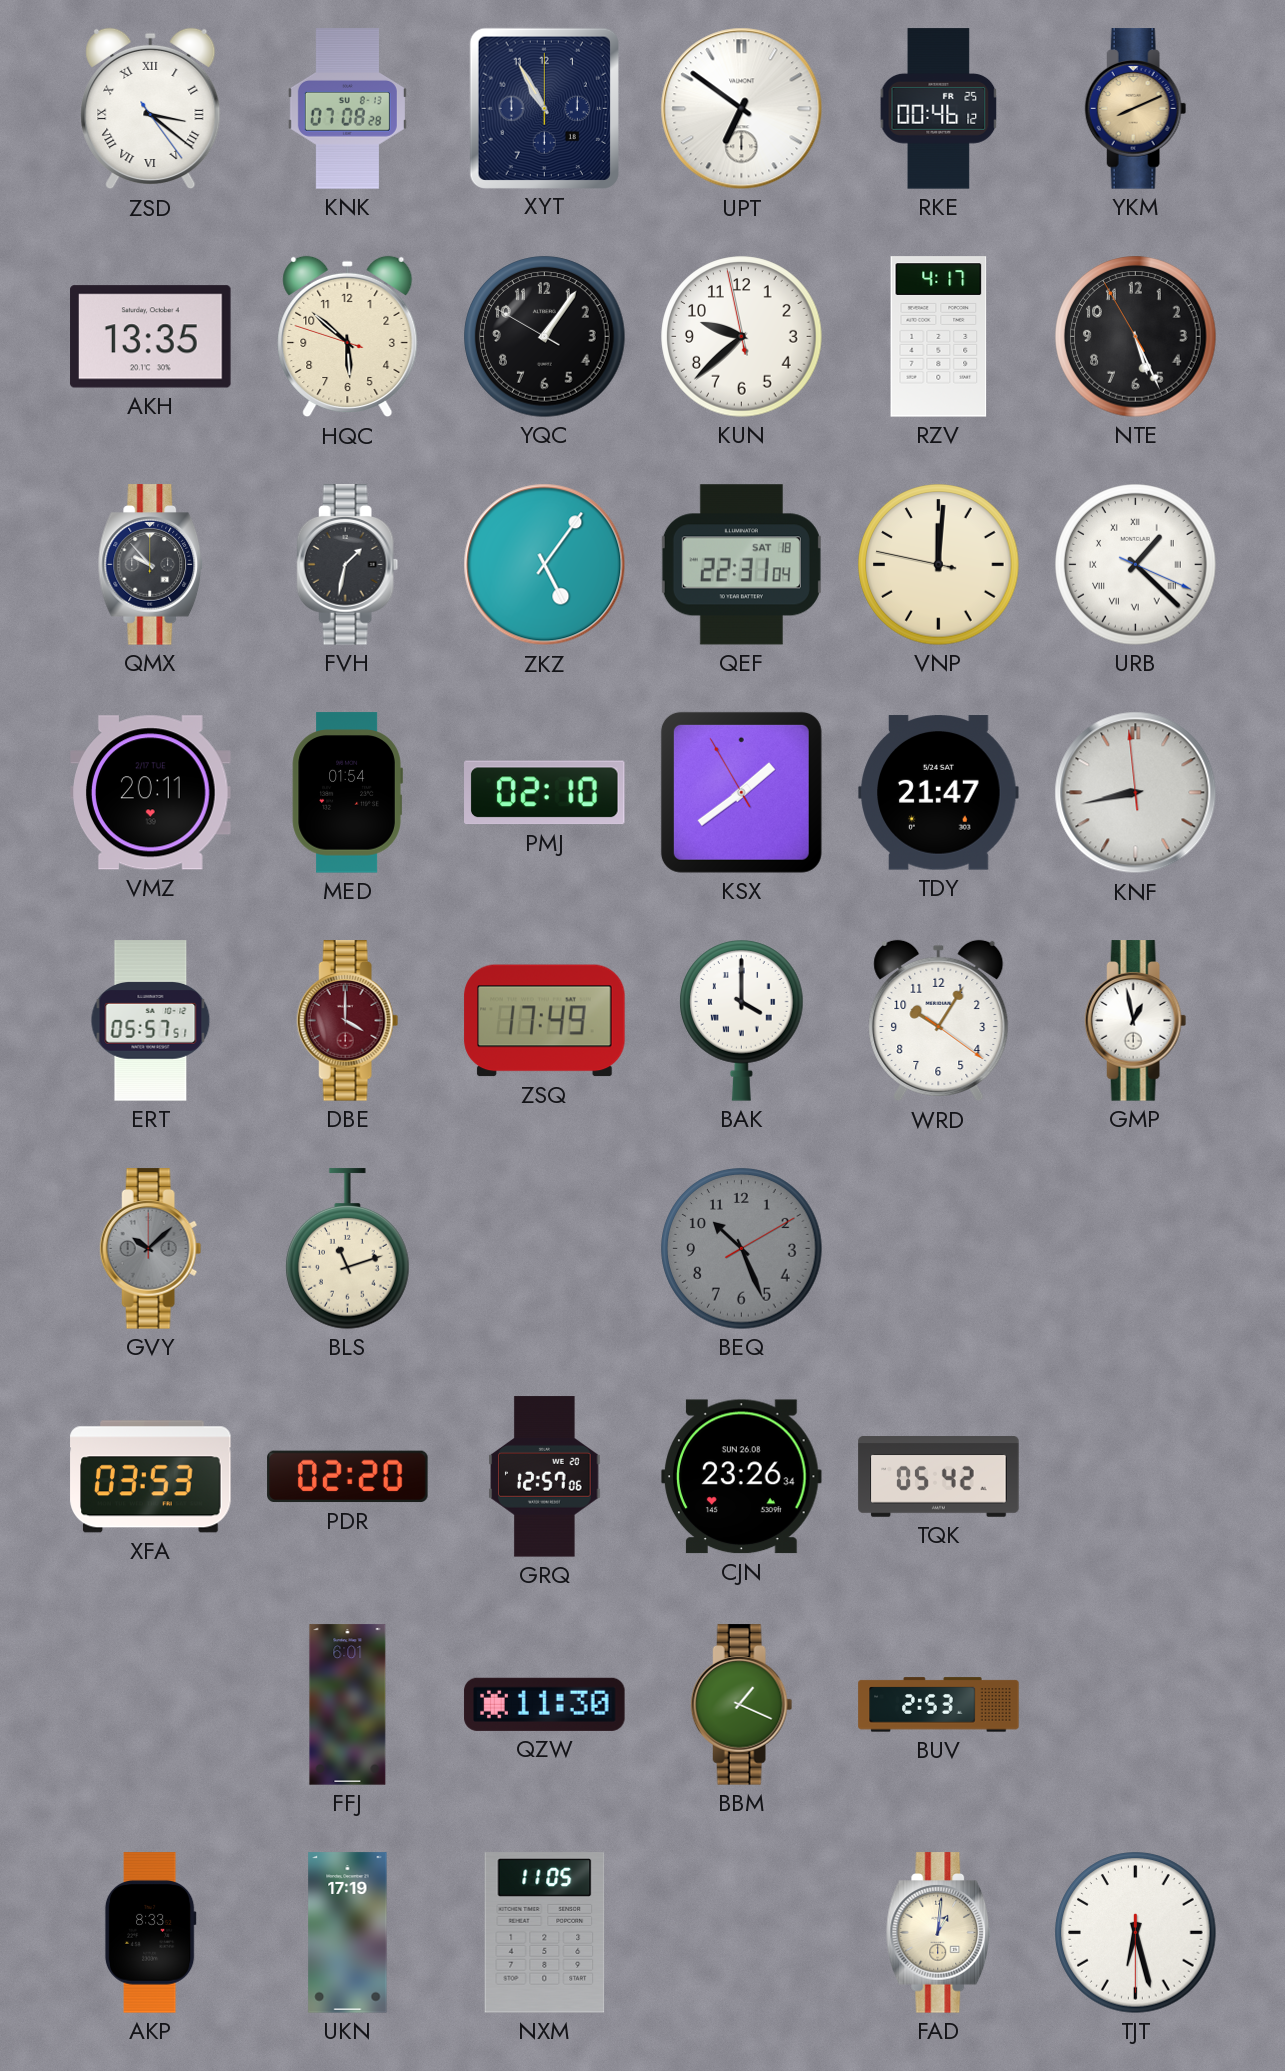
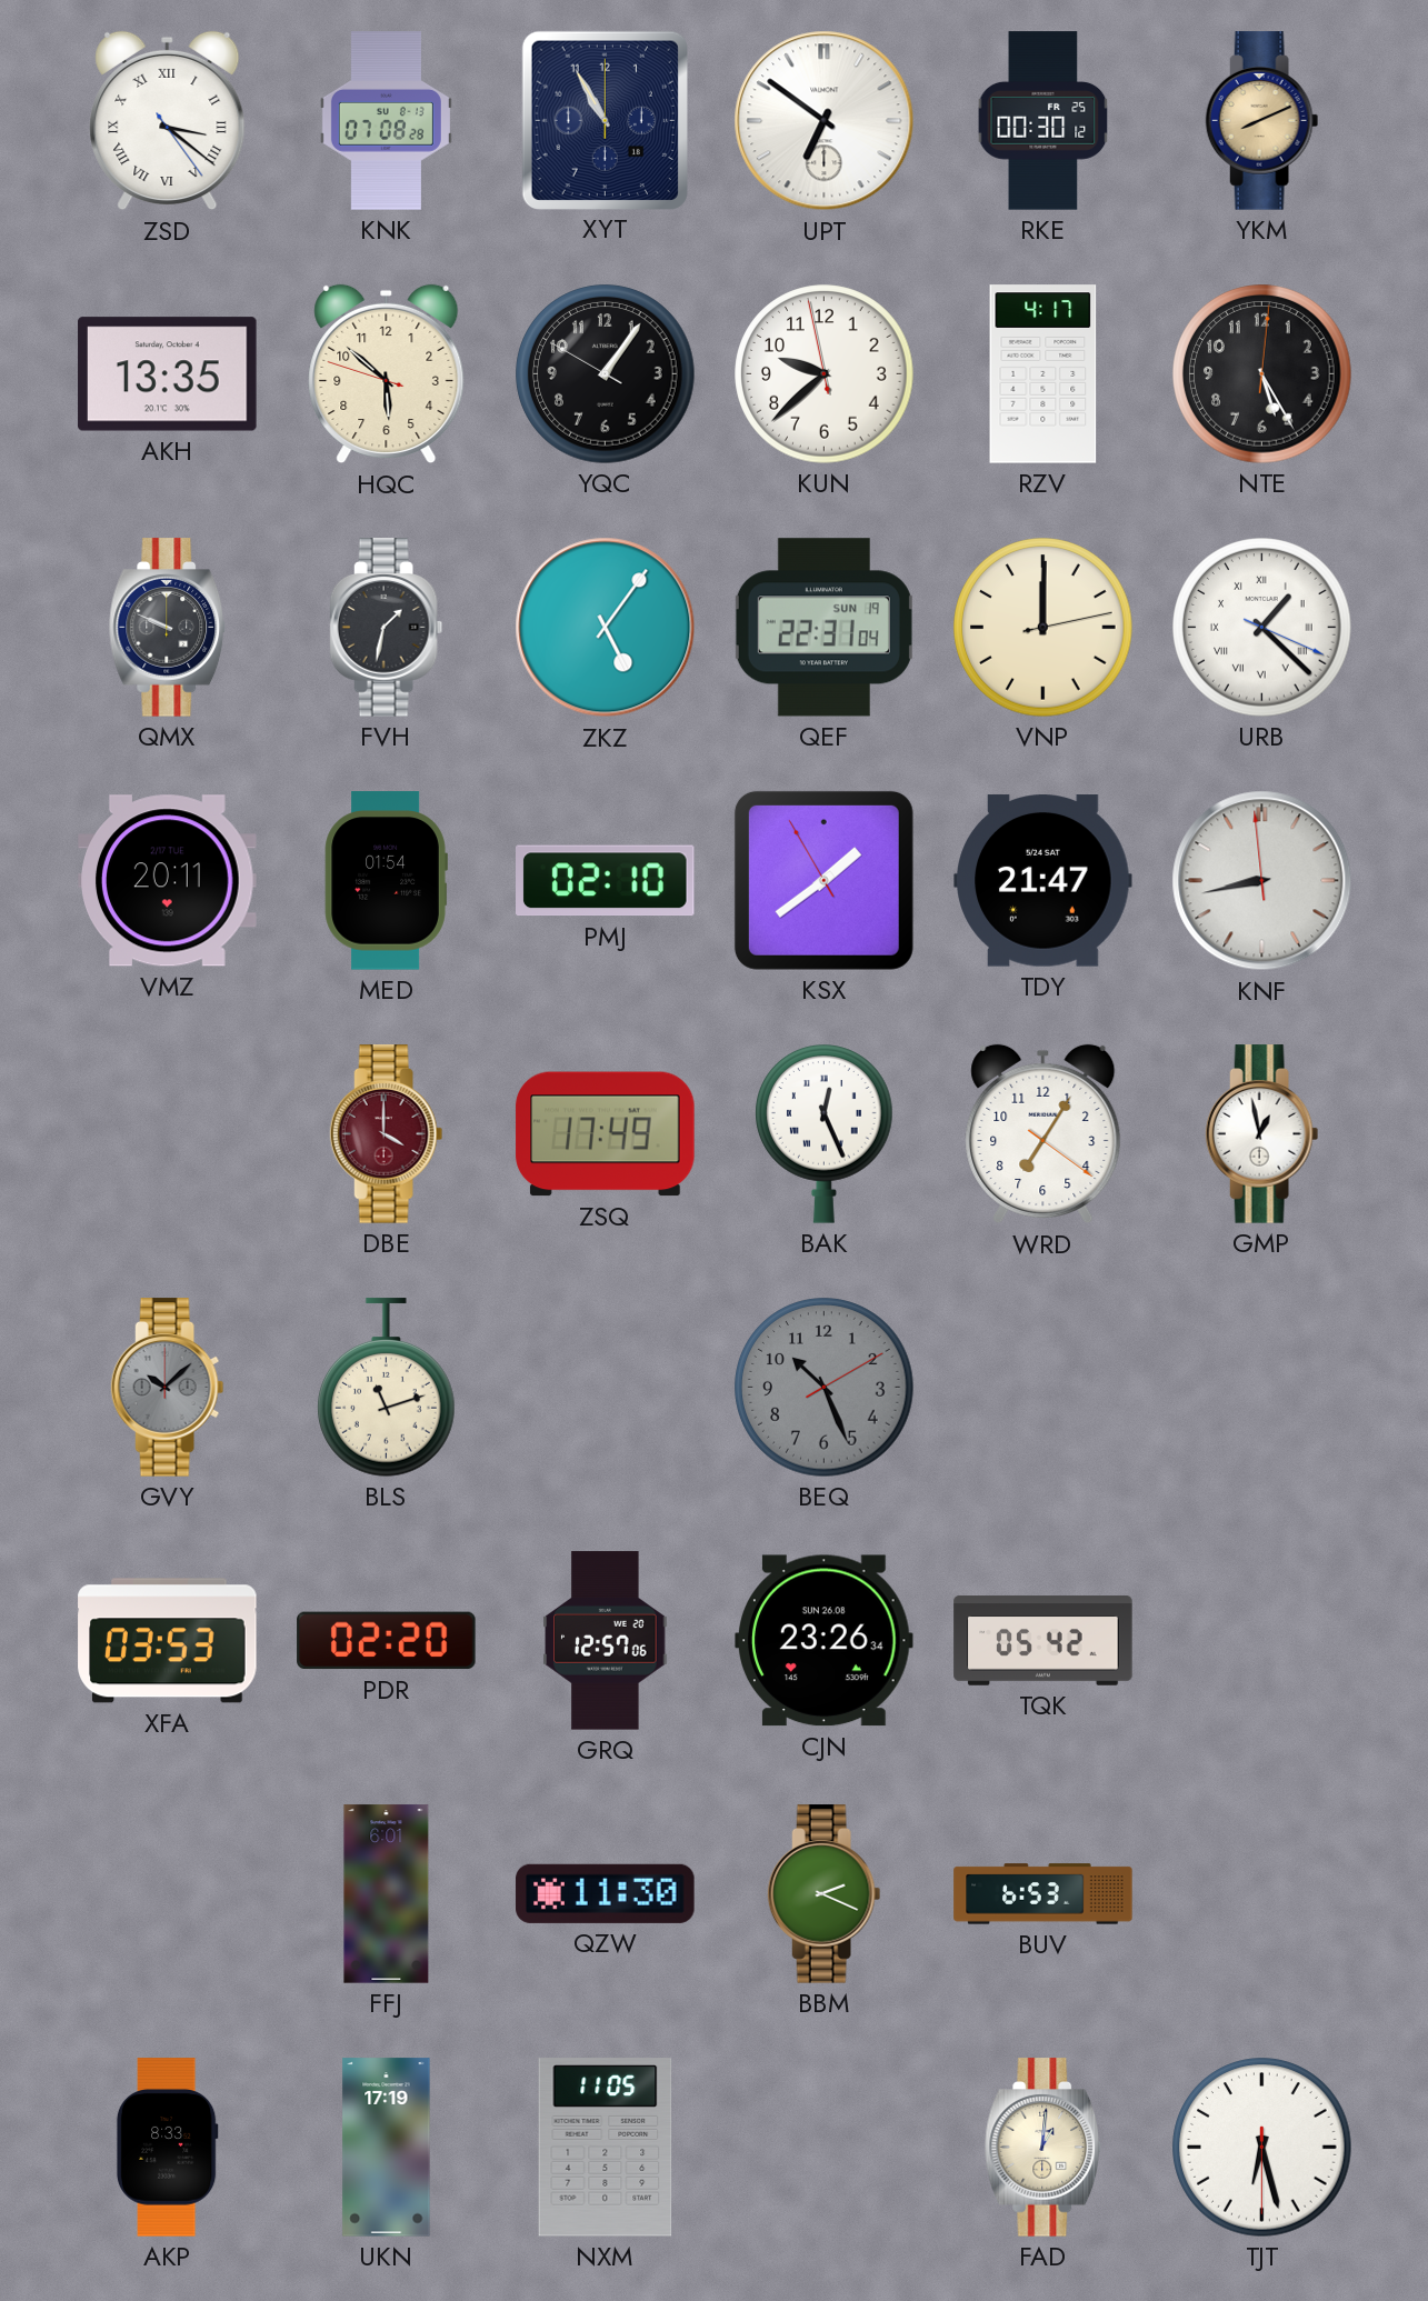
RKE: 00:46 -> 00:30 (1043, 121)
NTE: 5:25:55 -> 5:25:01 (1262, 374)
QMX: 9:53 -> 9:49 (168, 628)
QEF date: SAT 18 -> SUN 19 (823, 628)
VNP: 12:00:47 -> 12:00:13 (1043, 628)
ERT: 05:57 -> none (151, 1021)
BAK: 4:00 -> 12:26 (825, 1134)
WRD: 10:05 -> 7:05 (1043, 1134)
BBM: 1:19 -> 2:19 (825, 1894)
BUV: 2:53 -> 6:53 (1043, 1894)
